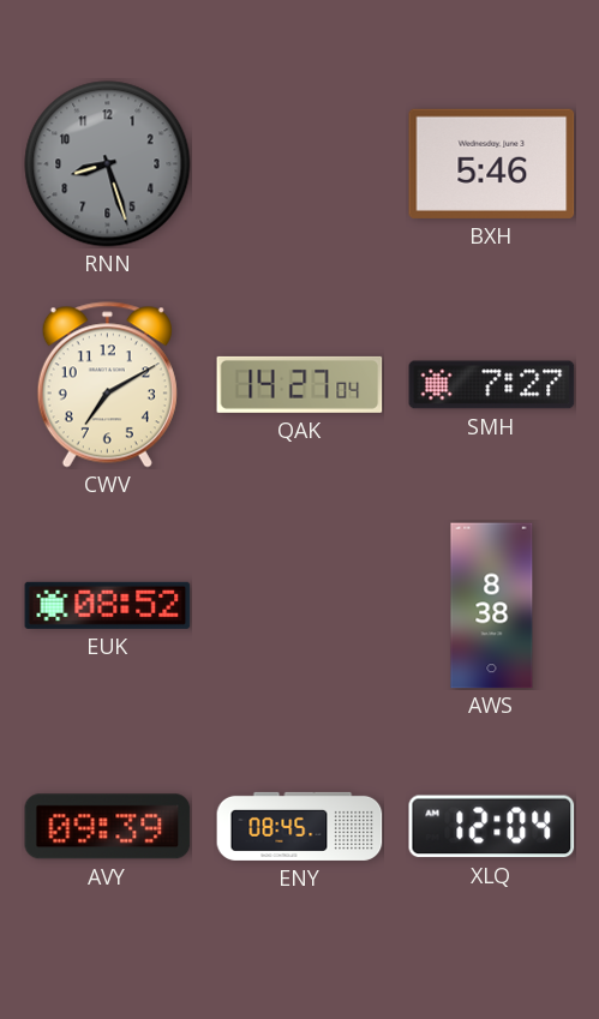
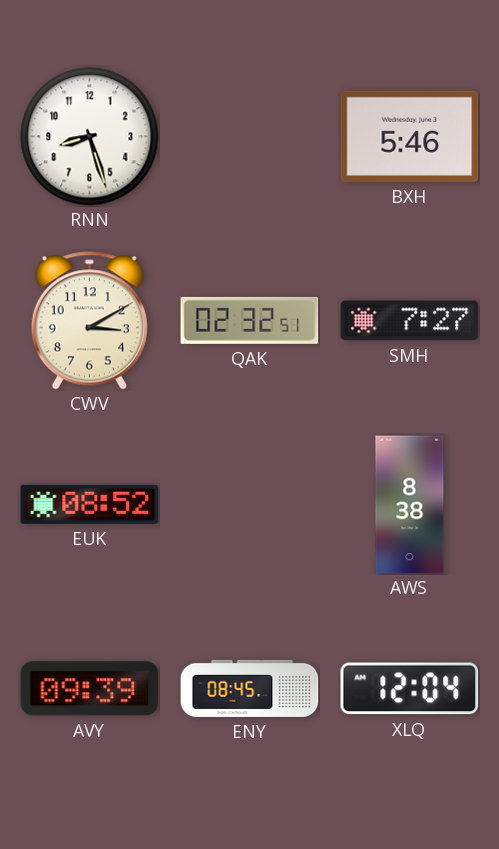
RNN dial: grey -> white (90, 137)
CWV: 7:10 -> 3:10 (89, 321)
QAK: 14:27 -> 02:32 (250, 320)
